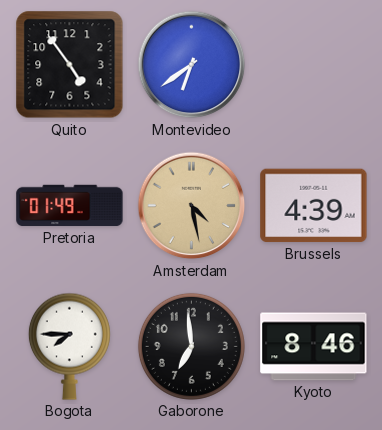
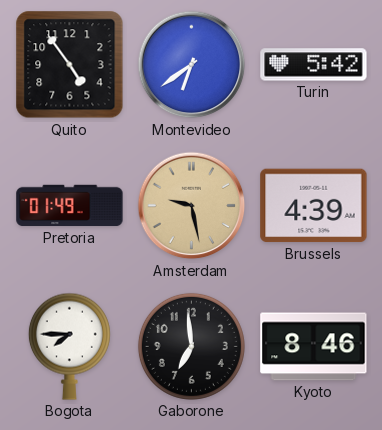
Turin: none -> 5:42 (314, 65)
Amsterdam: 4:28 -> 9:28 (192, 206)
